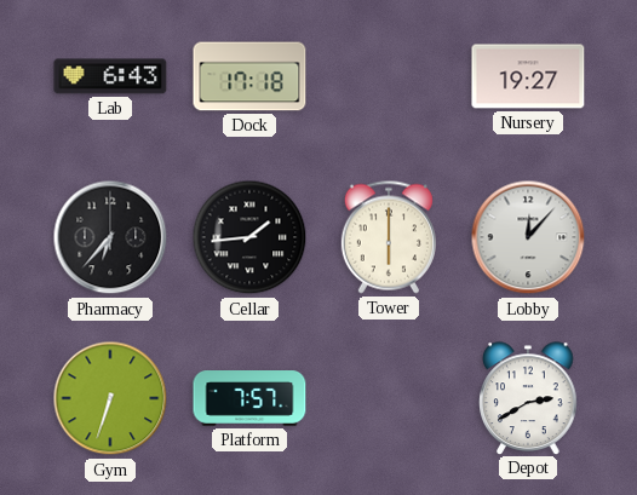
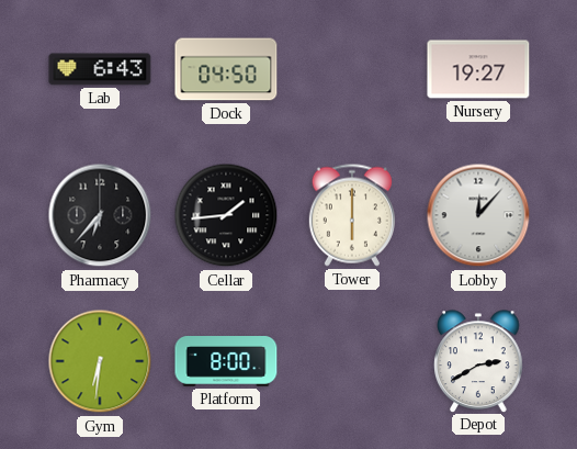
Dock: 17:18 -> 04:50 (226, 69)
Gym: 6:33 -> 6:31 (100, 361)
Platform: 7:57 -> 8:00 (226, 361)
